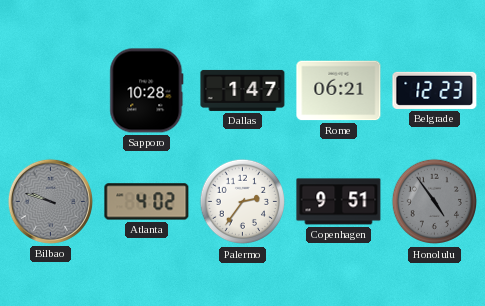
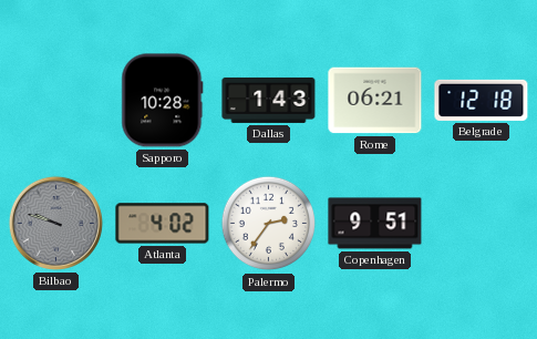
Dallas: 1:47 -> 1:43 (269, 100)
Belgrade: 12:23 -> 12:18 (482, 100)
Honolulu: 4:54 -> none (435, 202)
